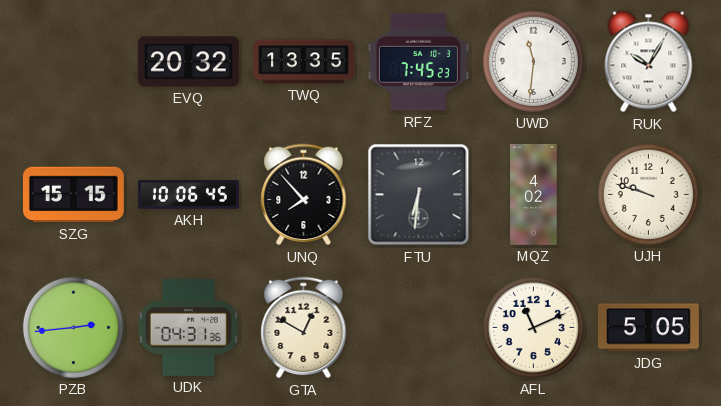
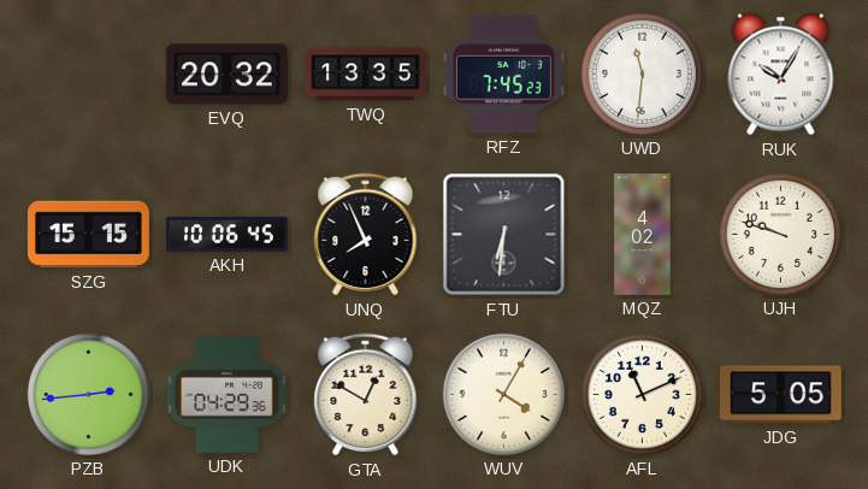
UNQ: 7:53 -> 7:56 (366, 235)
UDK: 04:31 -> 04:29 (226, 395)
WUV: none -> 4:05 (503, 394)
